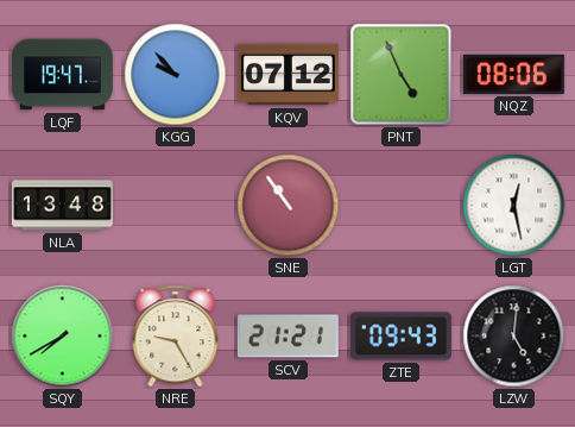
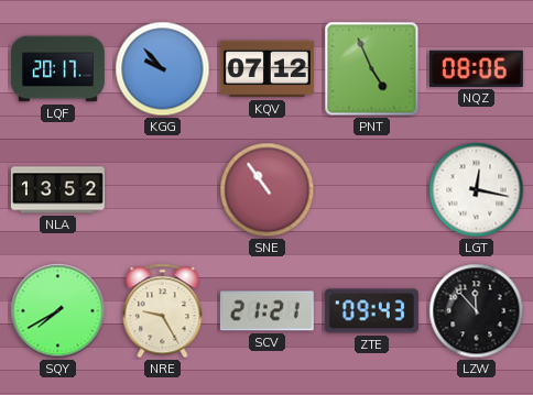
LQF: 19:47 -> 20:17 (57, 69)
NLA: 13:48 -> 13:52 (57, 190)
LGT: 12:28 -> 12:17 (477, 190)
LZW: 5:01 -> 11:53 (477, 311)
